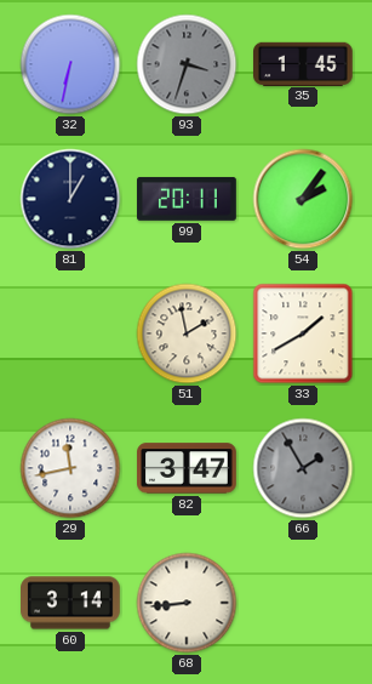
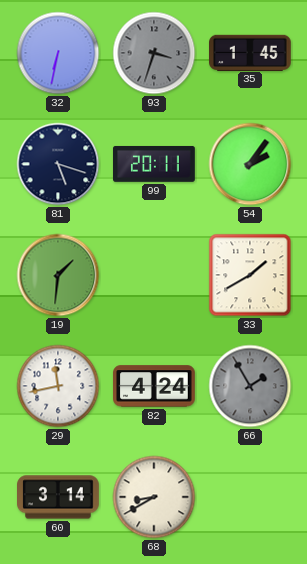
81: 1:00 -> 5:18 (58, 164)
19: none -> 1:31 (58, 275)
51: 1:58 -> none (187, 334)
82: 3:47 -> 4:24 (154, 386)
68: 8:44 -> 8:40 (154, 497)
